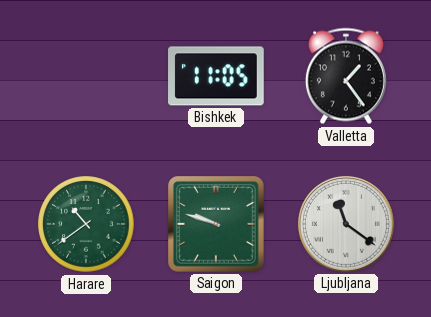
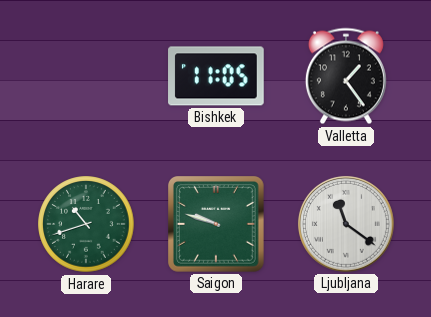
Harare: 10:39 -> 10:42 (86, 224)
